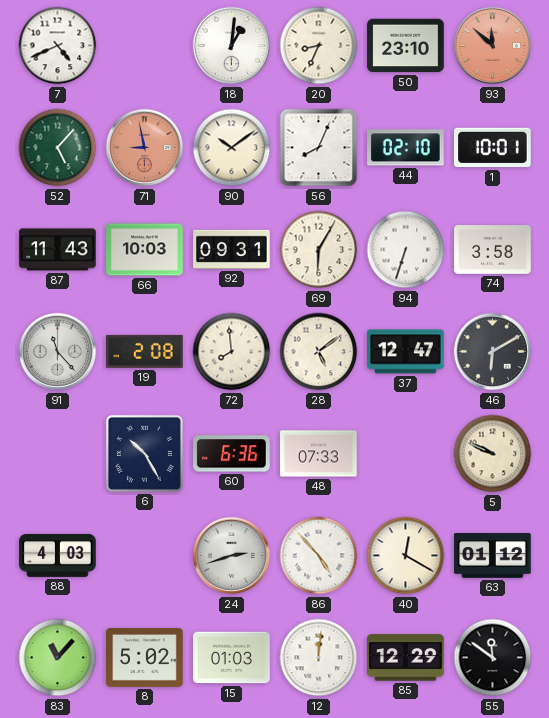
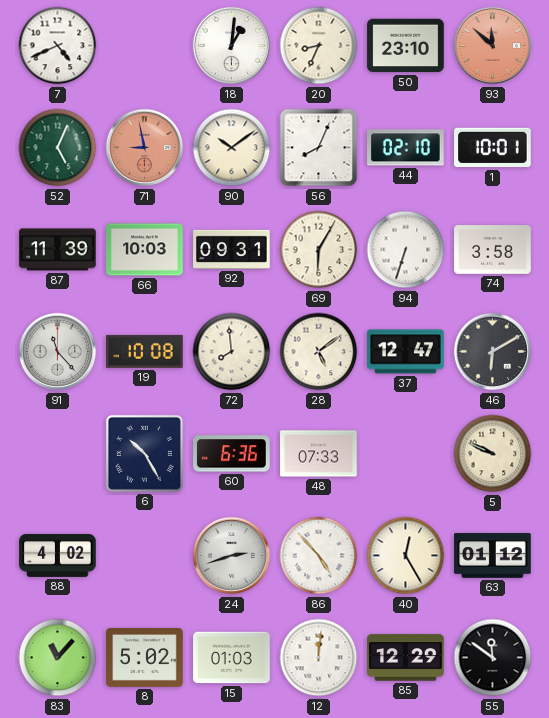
52: 5:07 -> 5:04 (58, 148)
87: 11:43 -> 11:39 (58, 250)
19: 2:08 -> 10:08 (145, 351)
88: 4:03 -> 4:02 (58, 555)
40: 12:20 -> 12:25 (406, 556)
